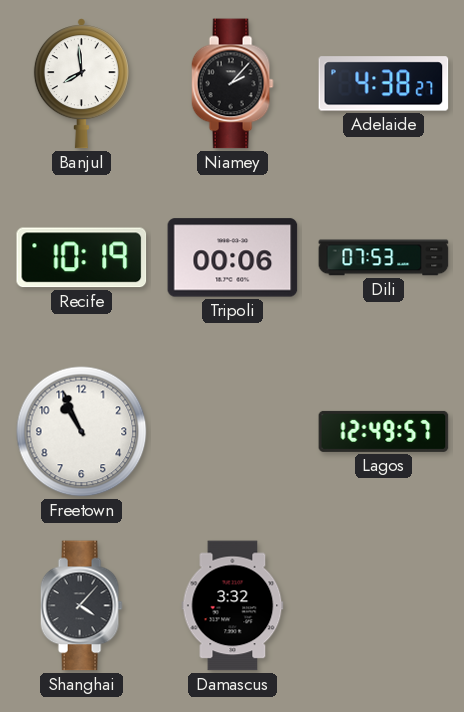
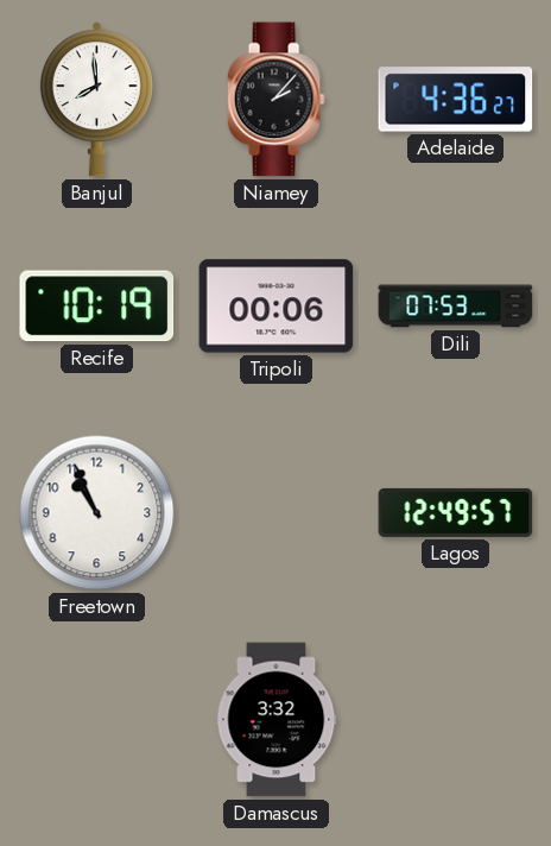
Adelaide: 4:38 -> 4:36 (456, 100)
Shanghai: 4:07 -> none (81, 606)
